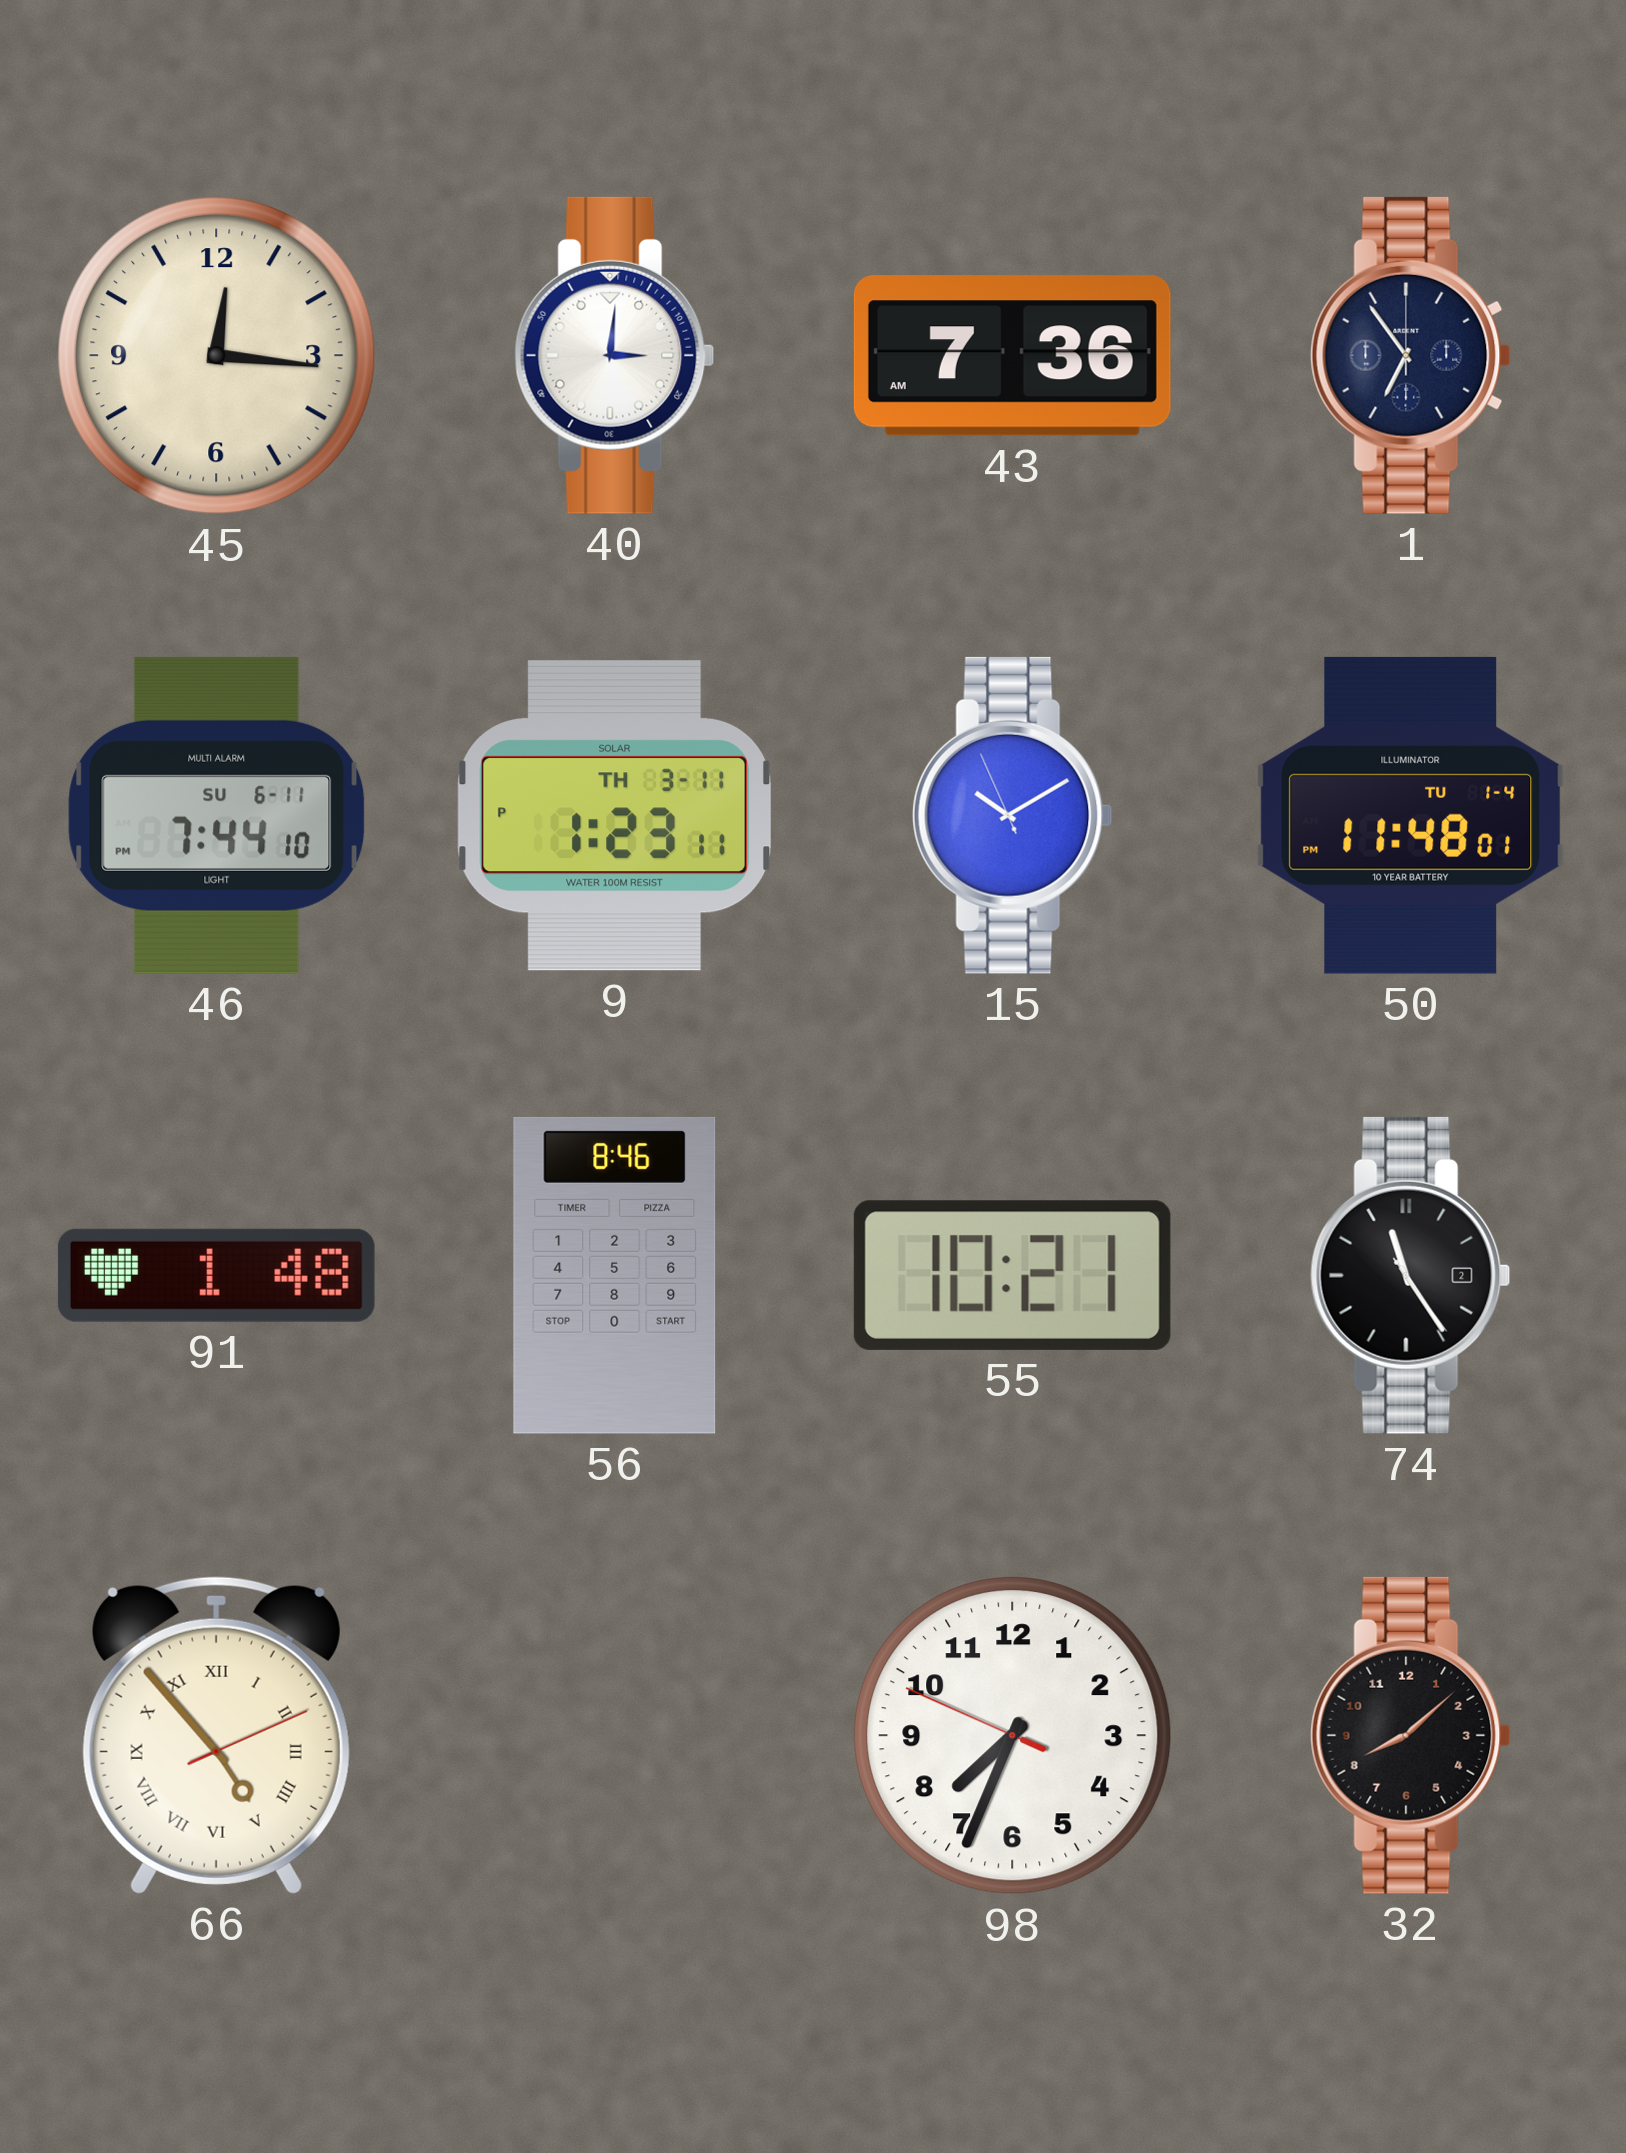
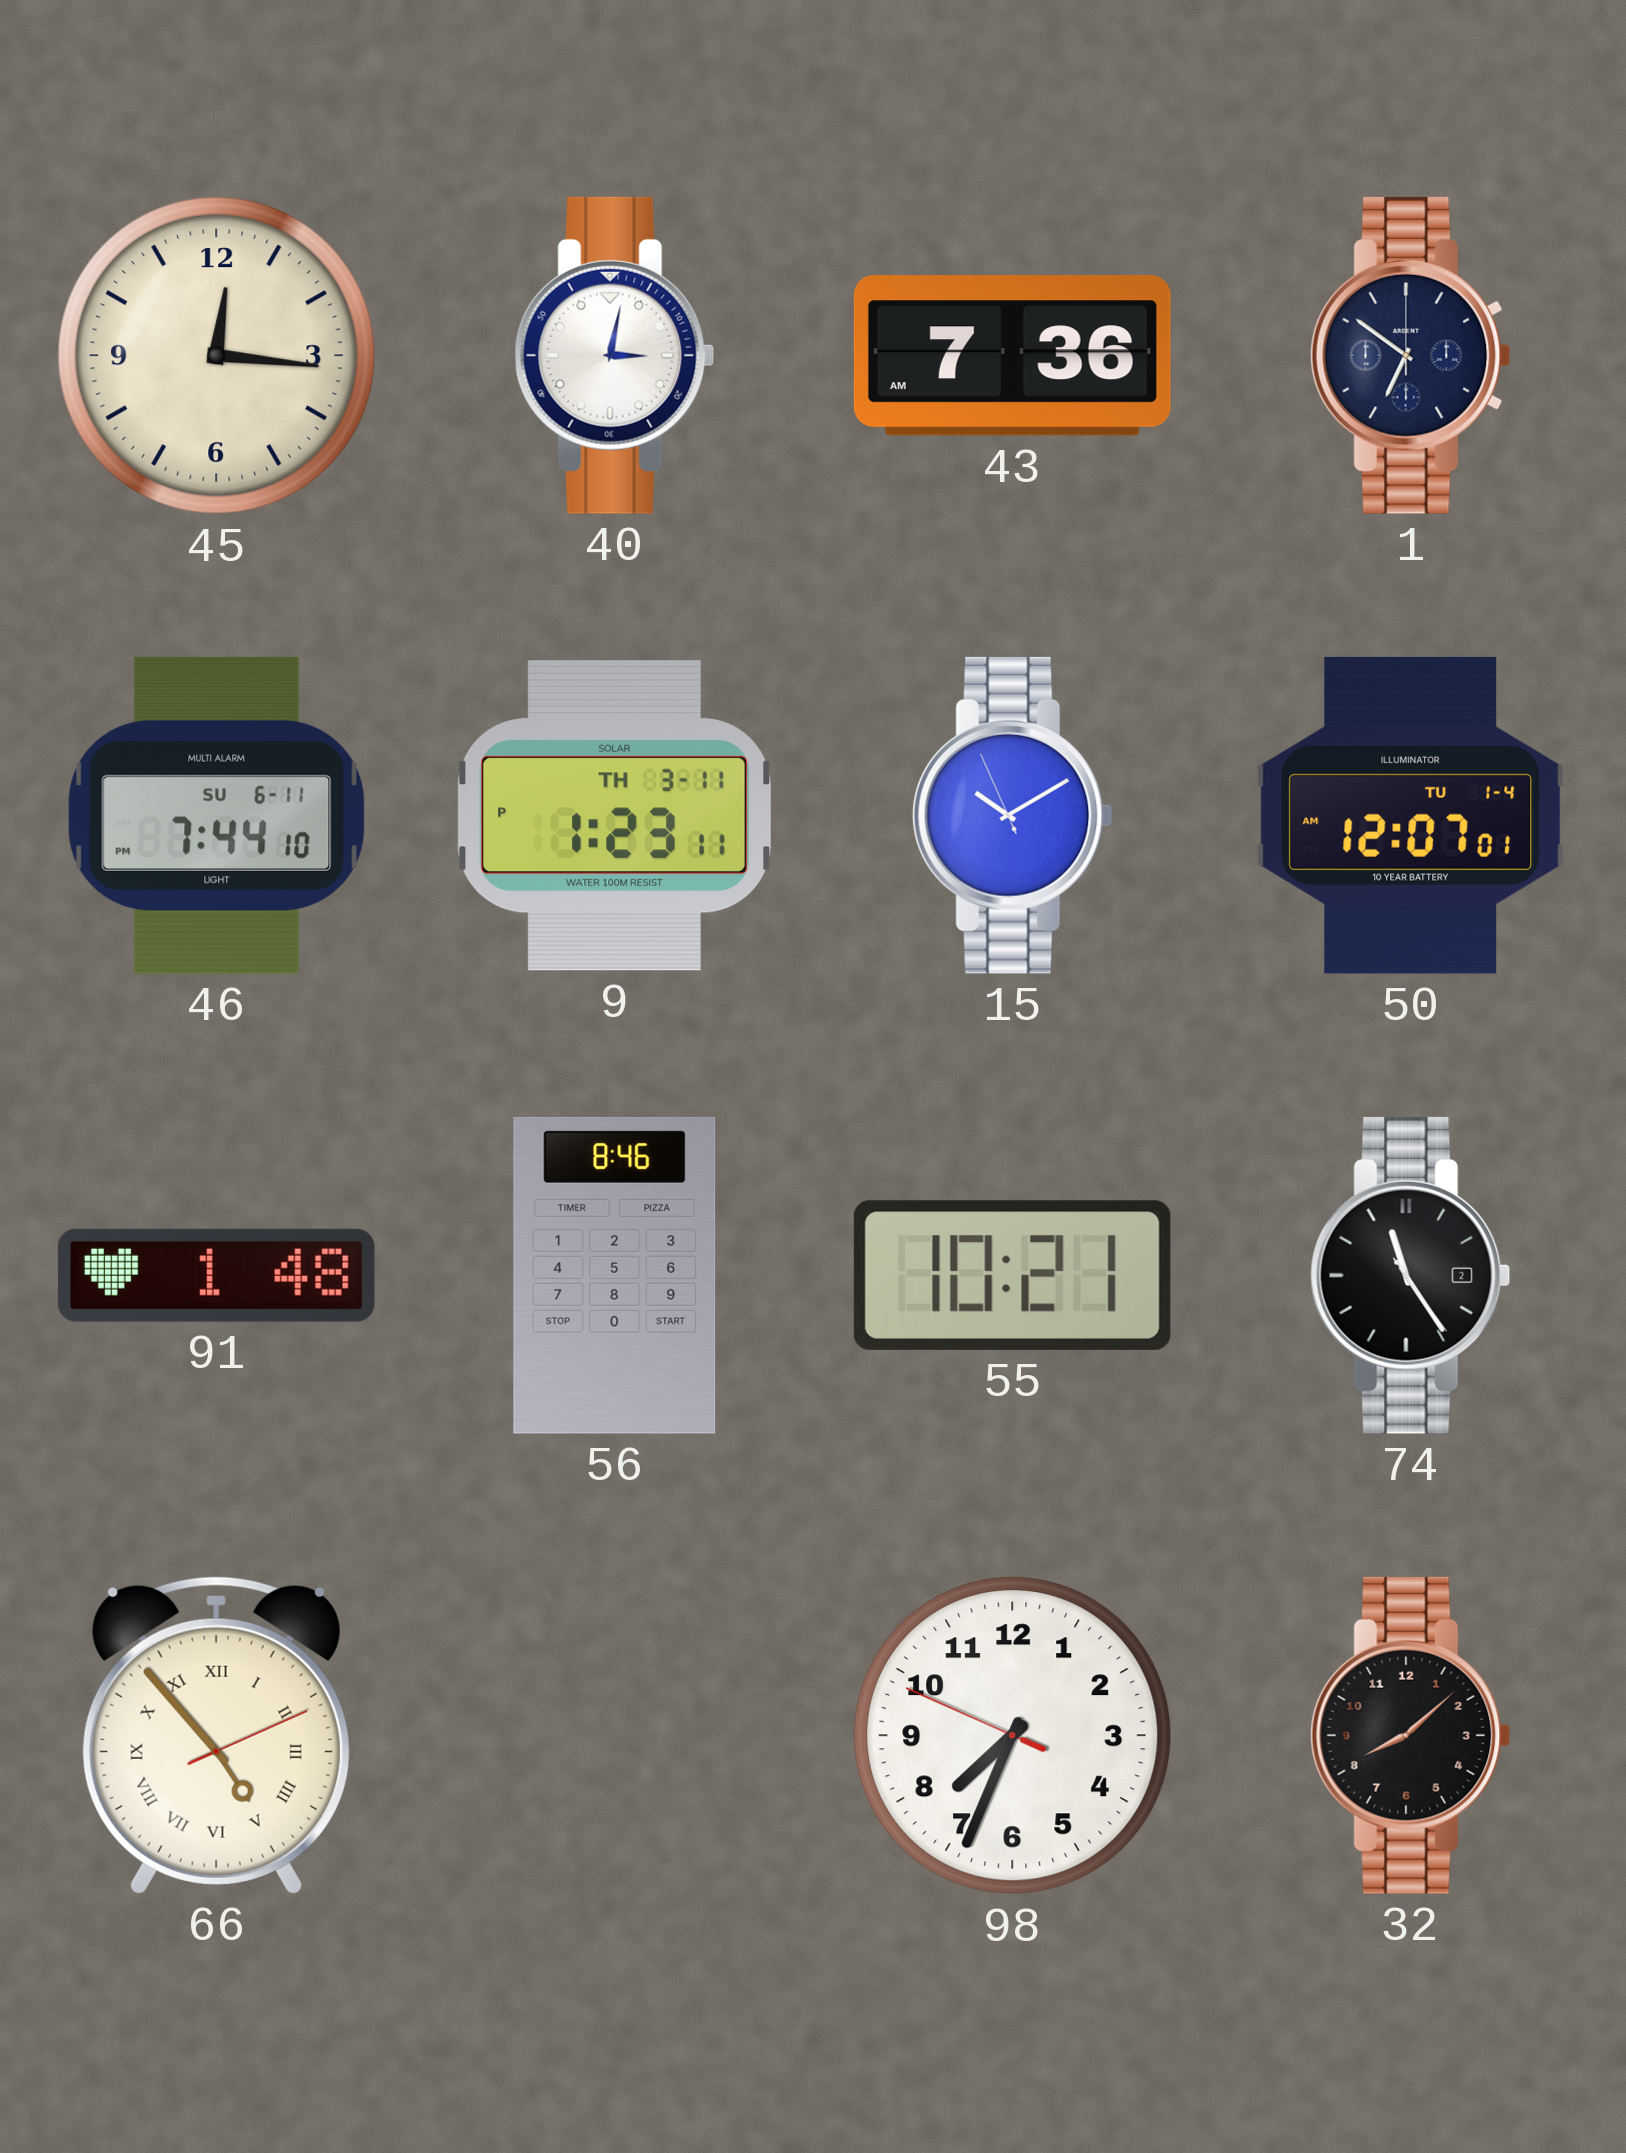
40: 3:01 -> 3:02 (615, 355)
1: 6:54 -> 6:51 (1411, 355)
50: 11:48 -> 12:07 (1411, 815)
